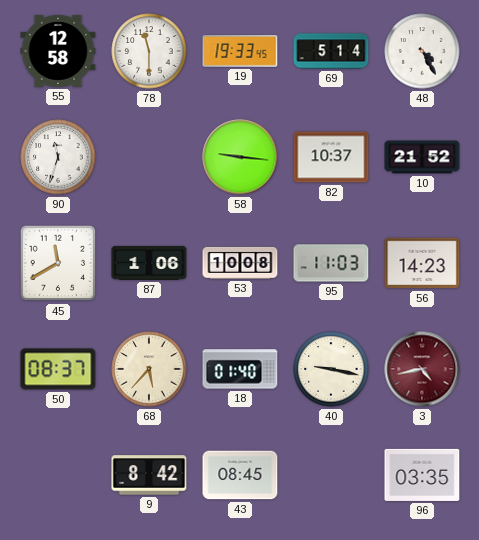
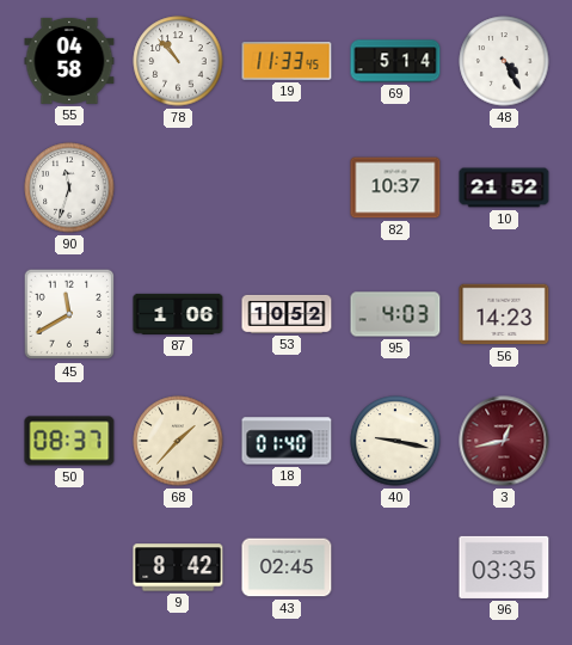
55: 12:58 -> 04:58 (69, 61)
78: 11:30 -> 10:53 (178, 61)
19: 19:33 -> 11:33 (287, 61)
58: 9:16 -> none (240, 157)
53: 10:08 -> 10:52 (287, 314)
95: 11:03 -> 4:03 (395, 314)
68: 5:37 -> 1:37 (178, 441)
3: 4:43 -> 12:43 (504, 441)
43: 08:45 -> 02:45 (287, 567)
